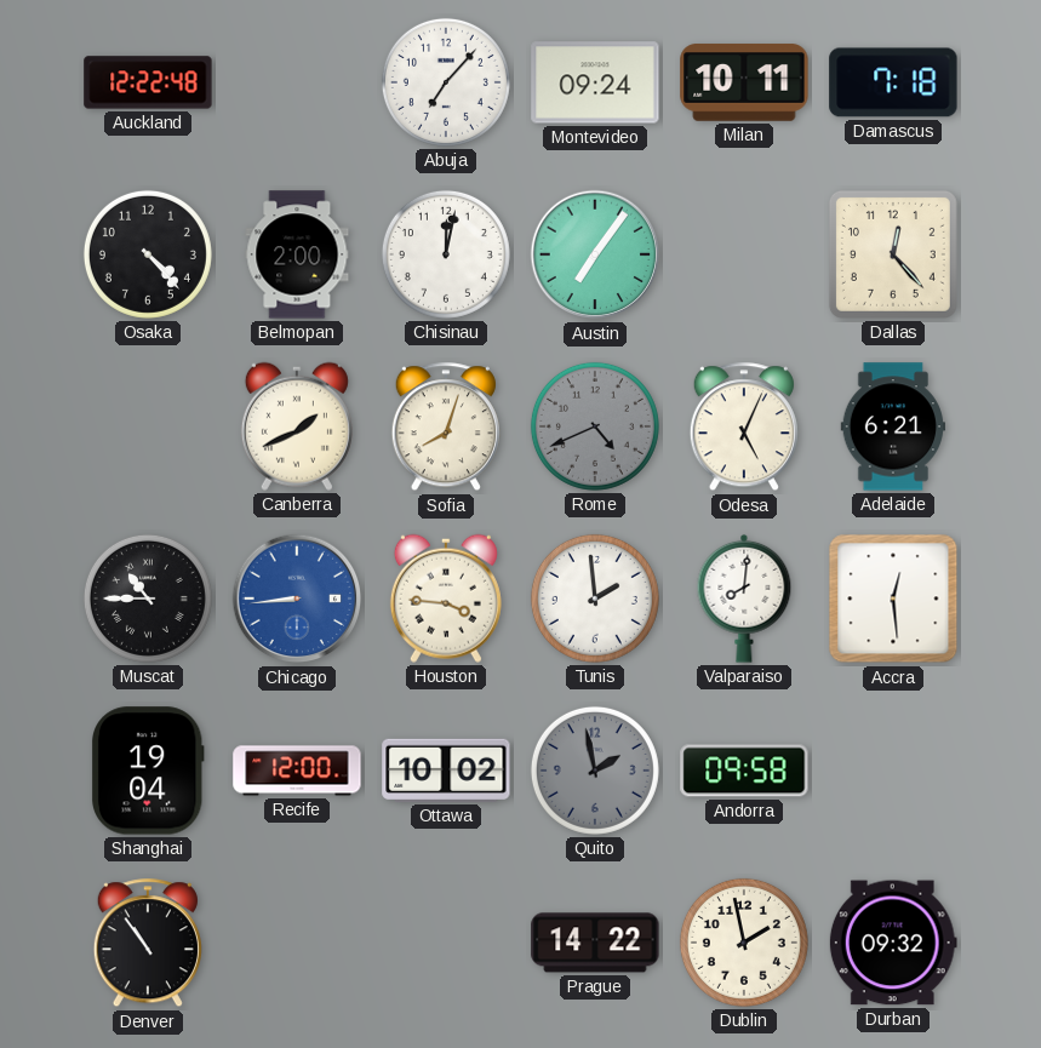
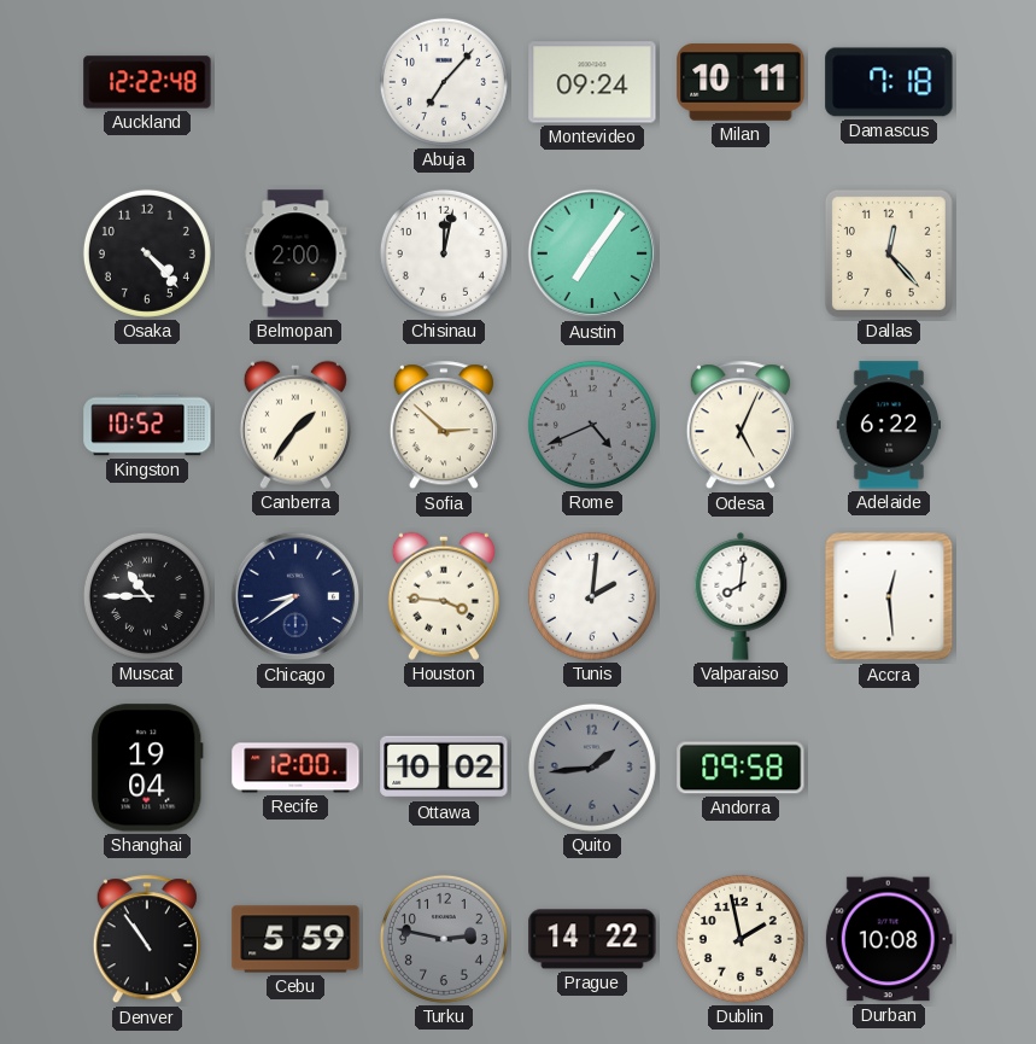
Kingston: none -> 10:52 (147, 425)
Canberra: 1:41 -> 1:36 (295, 425)
Sofia: 8:03 -> 2:52 (444, 426)
Adelaide: 6:21 -> 6:22 (888, 425)
Chicago: 8:44 -> 8:39 (295, 596)
Chicago dial: blue -> navy (295, 596)
Tunis: 1:59 -> 2:01 (592, 596)
Quito: 1:58 -> 1:44 (592, 768)
Cebu: none -> 5:59 (295, 939)
Turku: none -> 2:47 (444, 939)
Durban: 09:32 -> 10:08 (889, 939)
